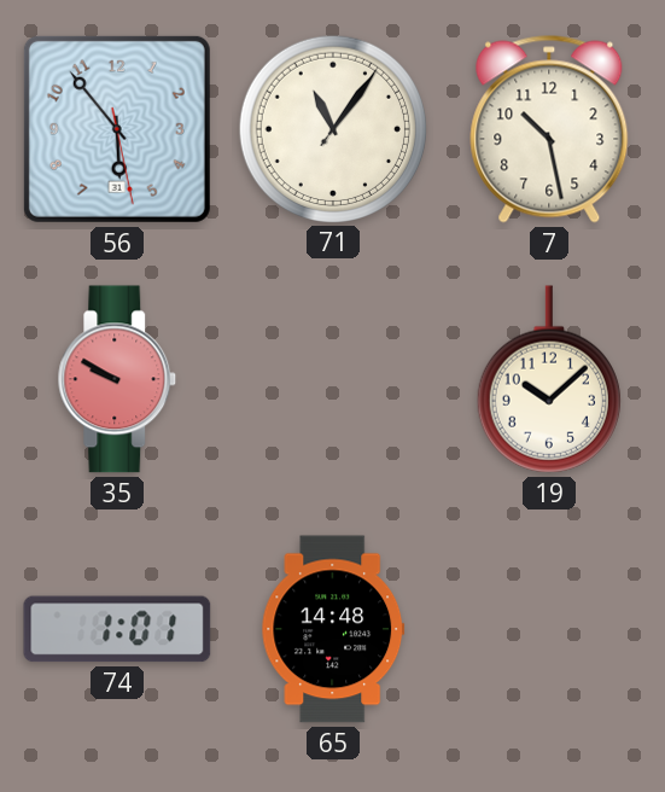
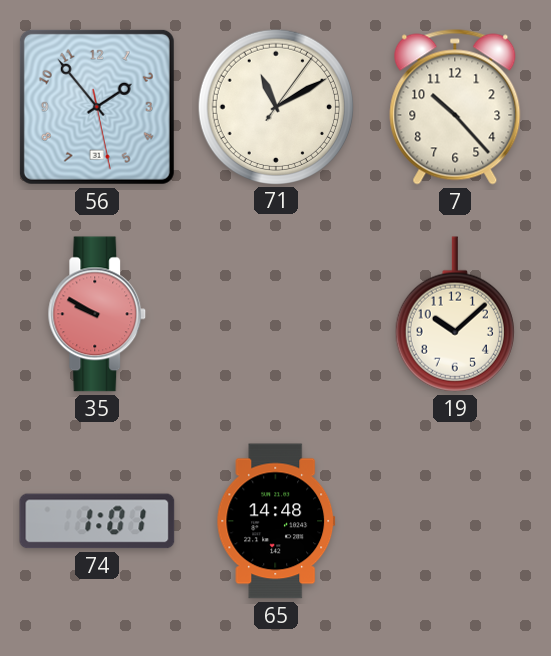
56: 5:53 -> 1:53 (97, 107)
71: 11:06 -> 11:10 (275, 106)
7: 10:28 -> 10:23 (455, 107)
